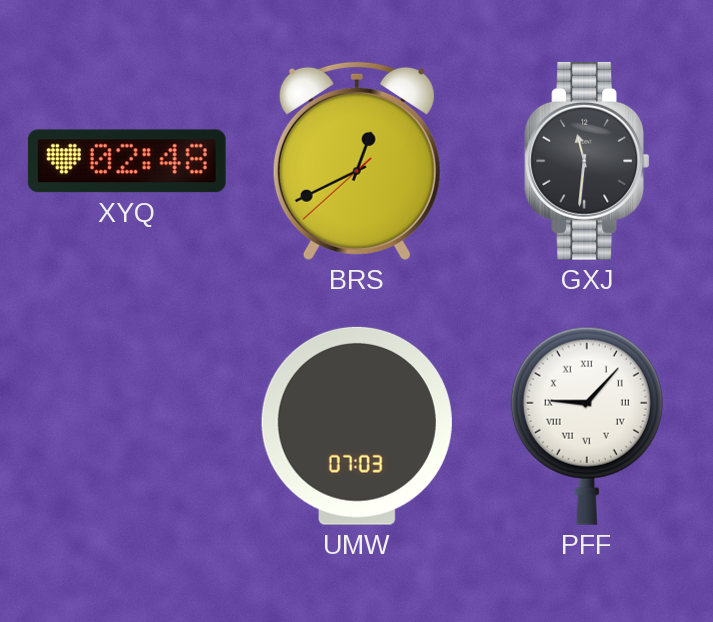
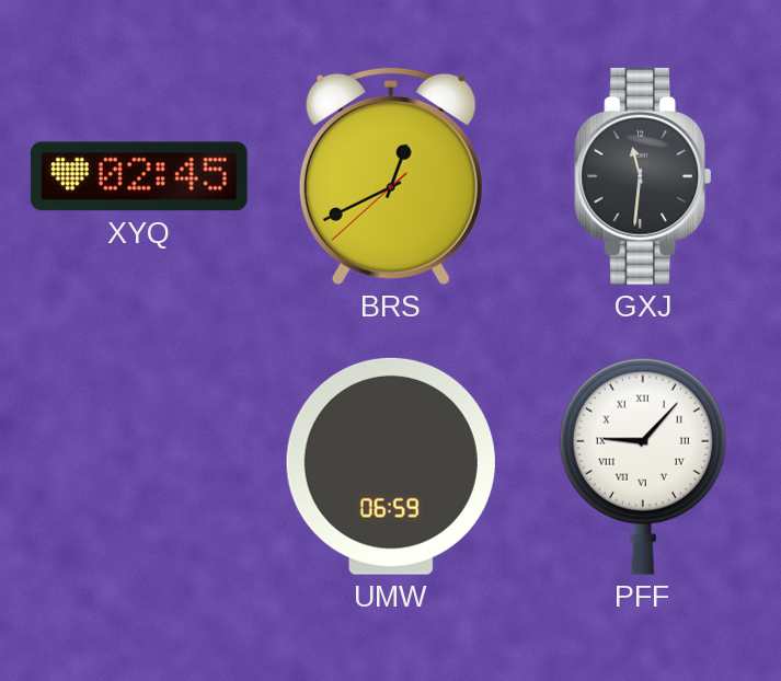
XYQ: 02:48 -> 02:45 (139, 176)
UMW: 07:03 -> 06:59 (391, 466)
